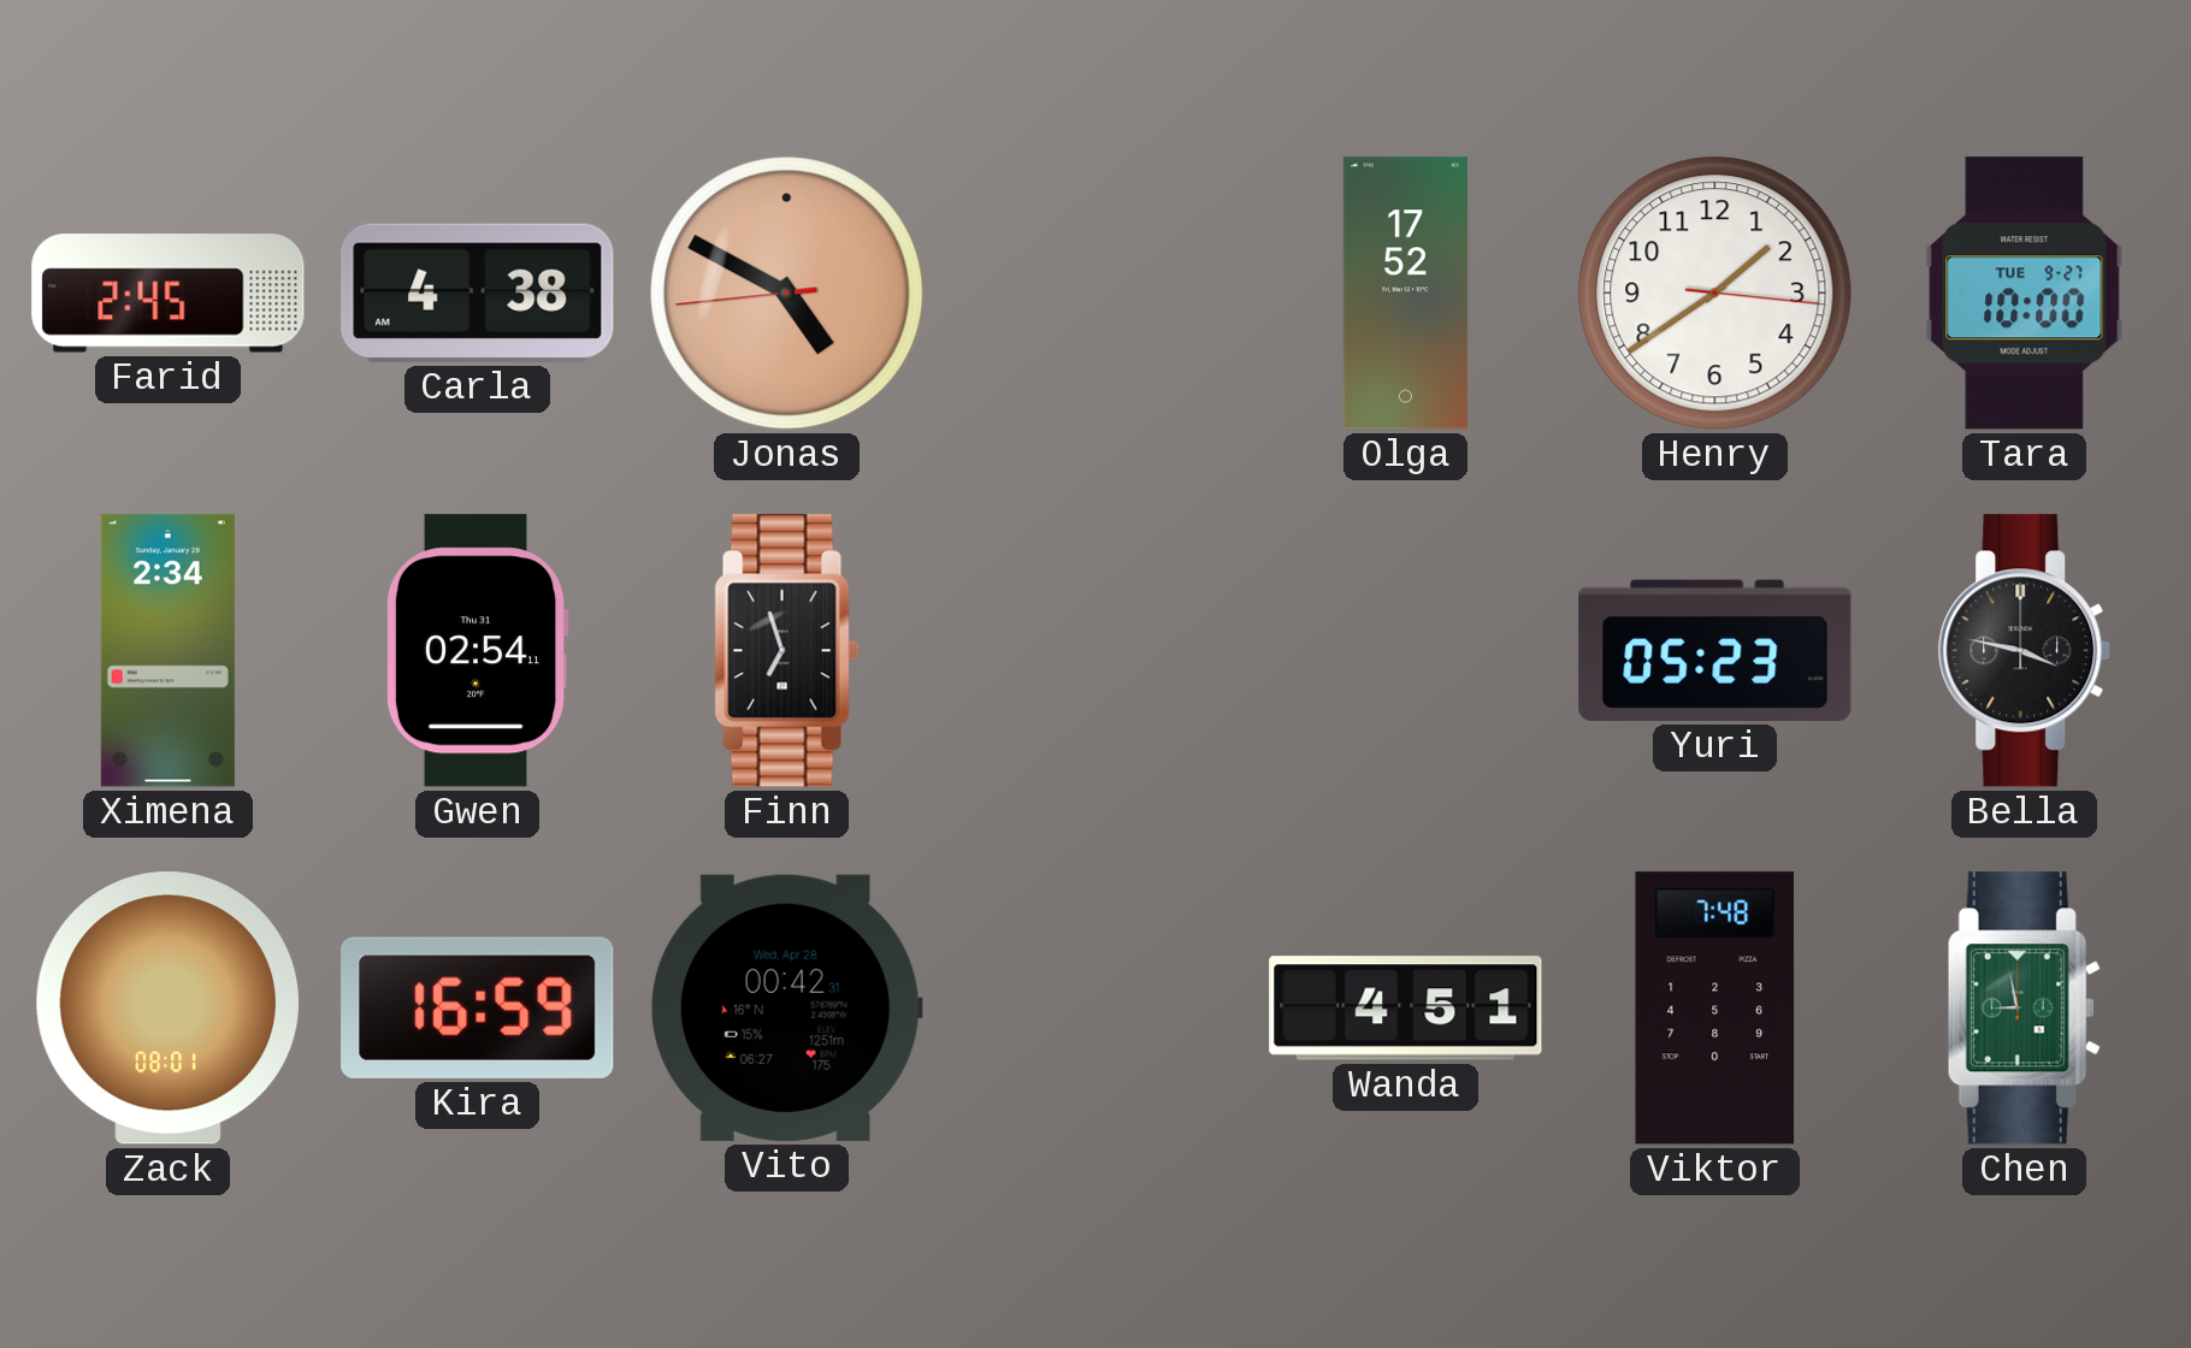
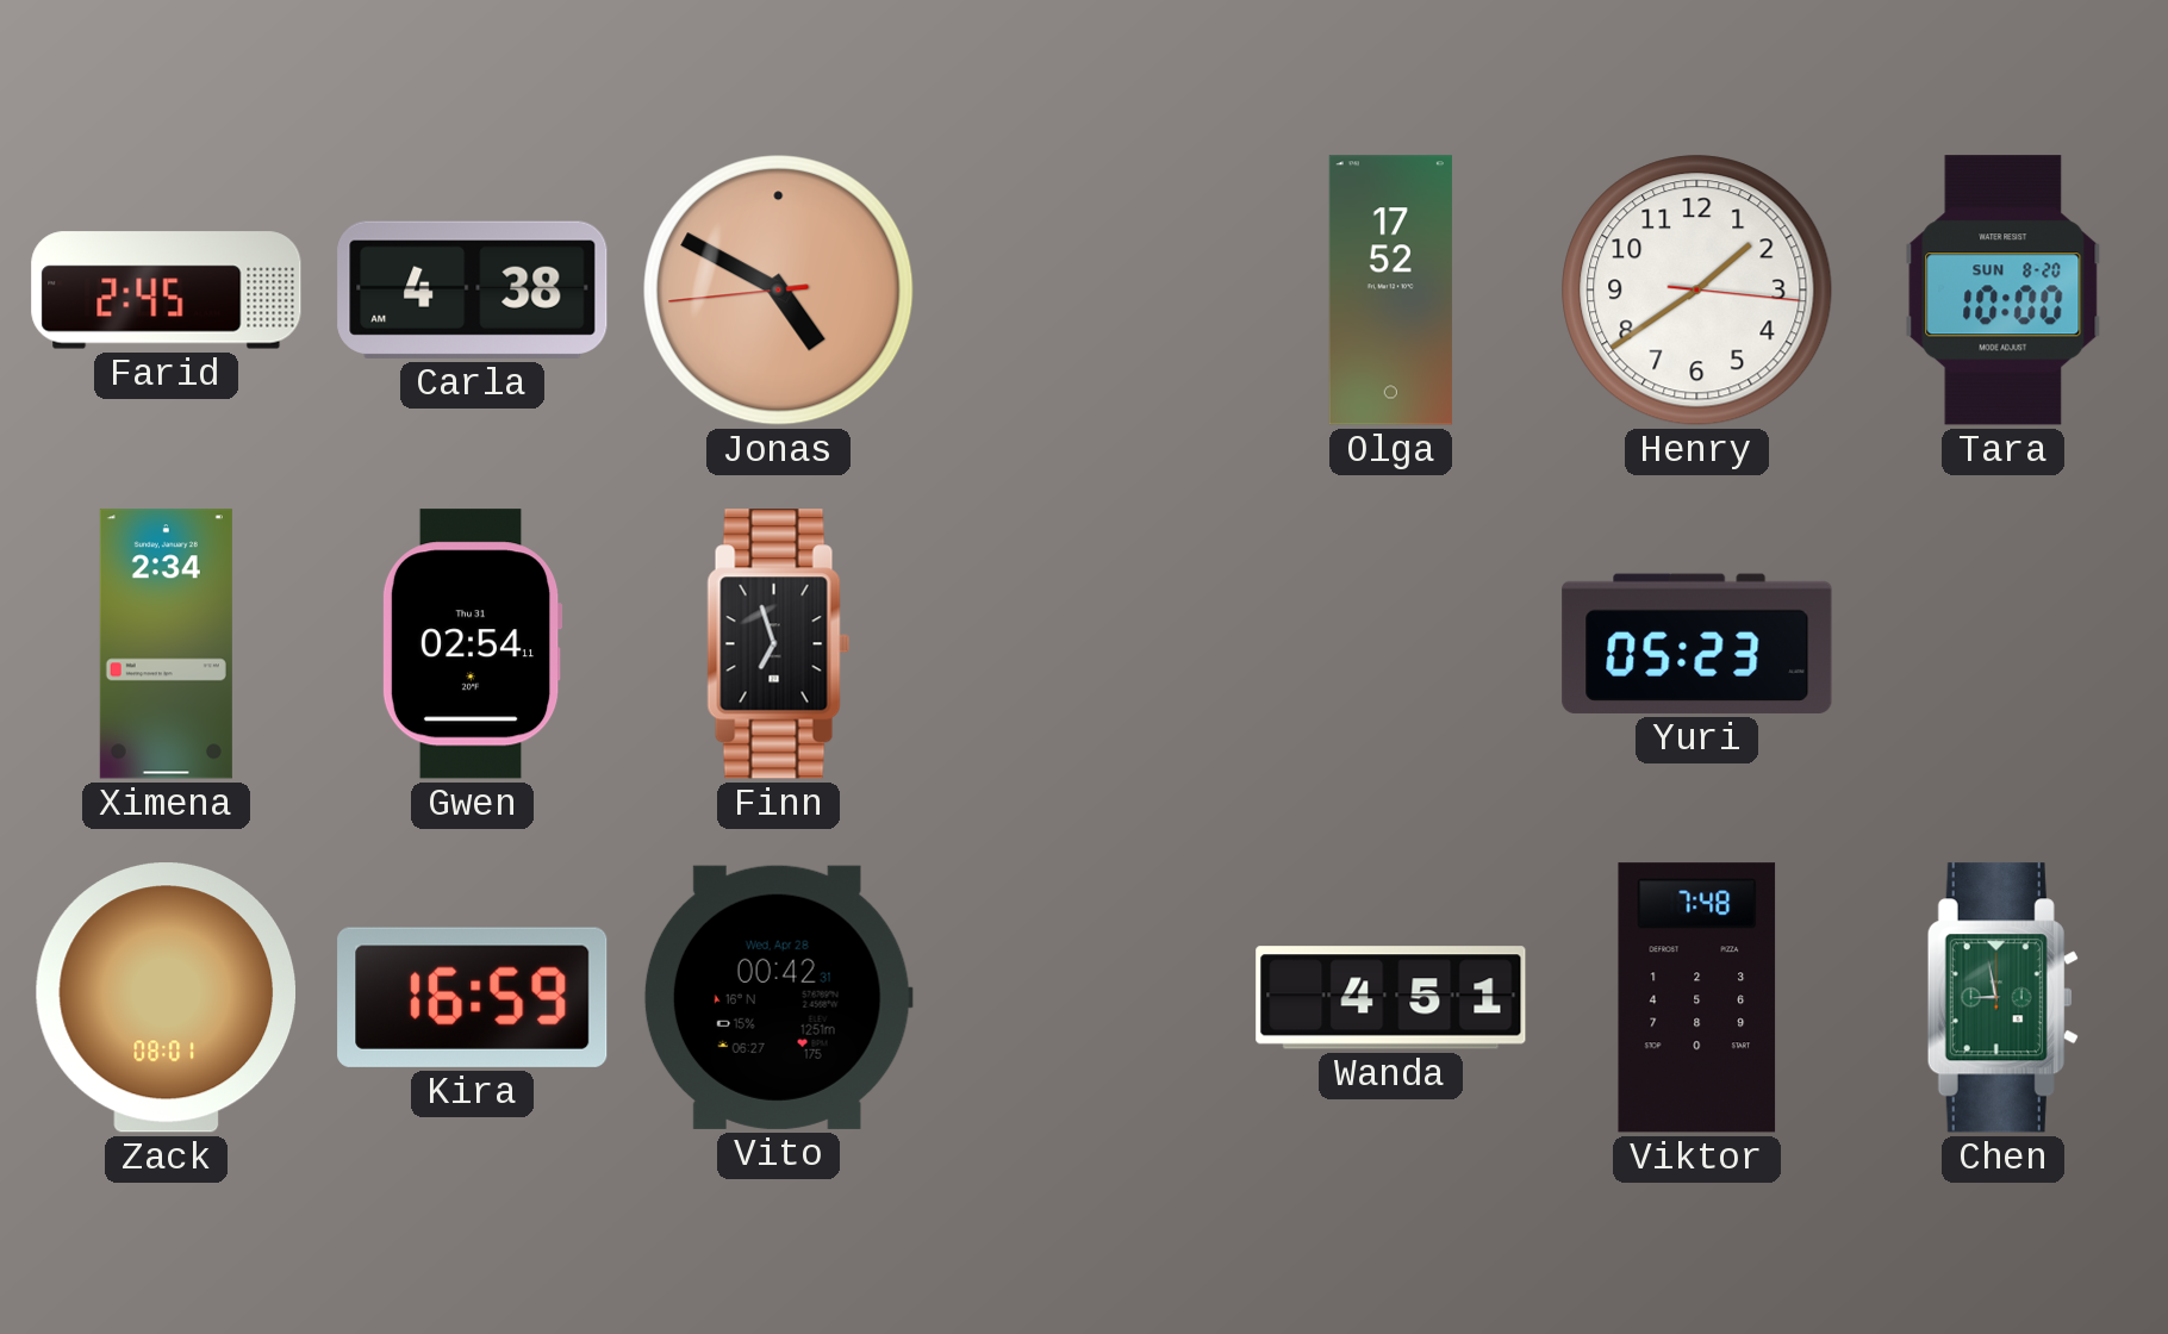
Tara date: TUE 9-27 -> SUN 8-20 (2004, 291)
Bella: 3:47 -> none (2025, 651)
